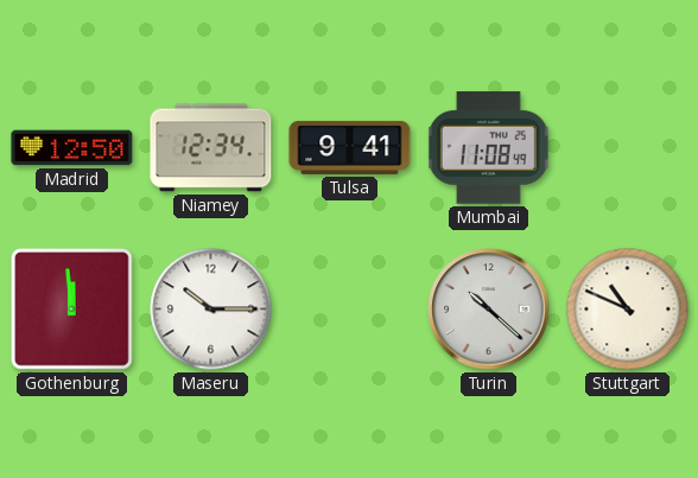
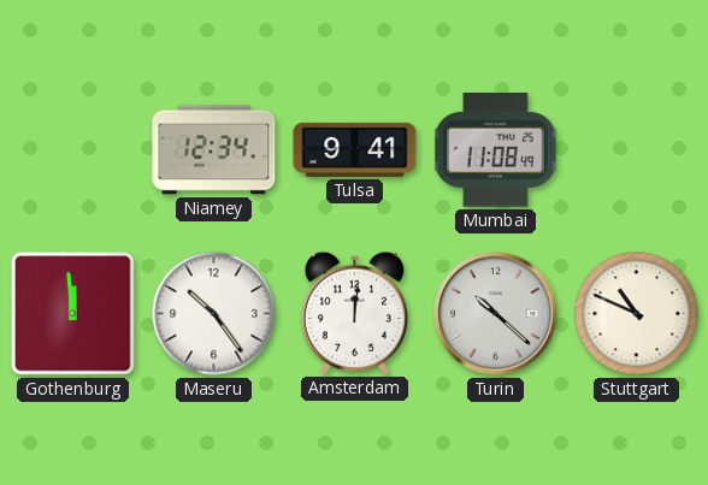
Madrid: 12:50 -> none (72, 148)
Maseru: 10:15 -> 10:24 (214, 314)
Amsterdam: none -> 12:01 (354, 313)
